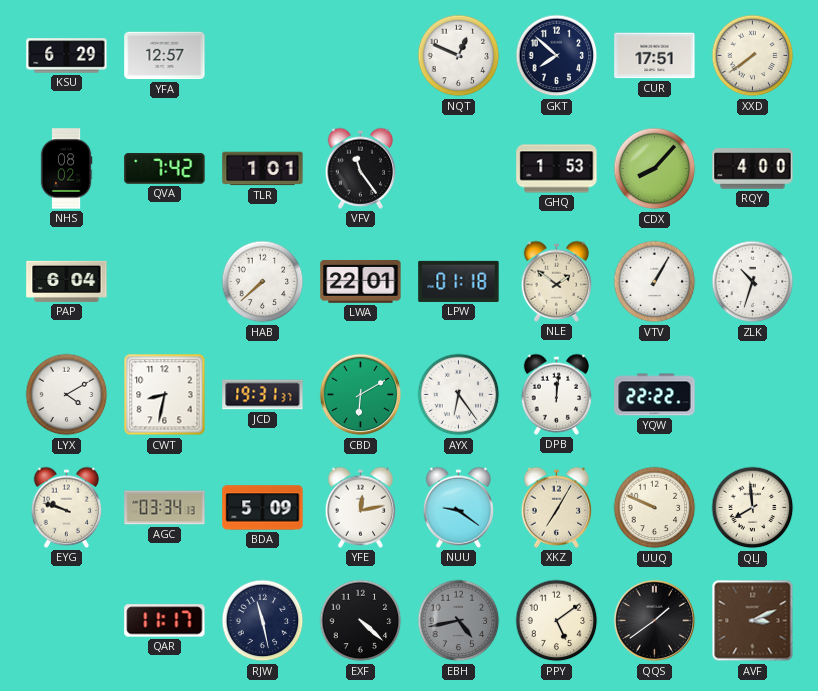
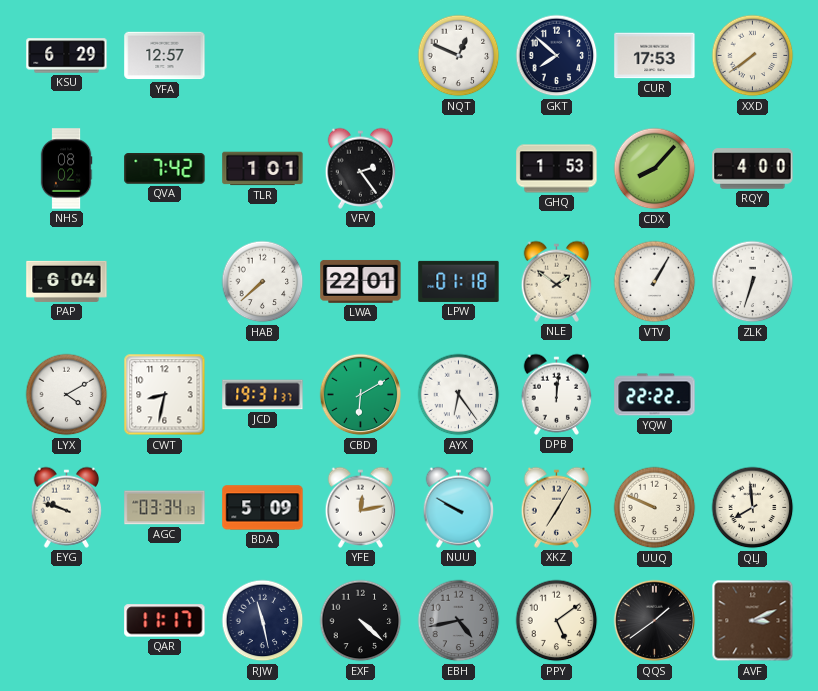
CUR: 17:51 -> 17:53 (655, 56)
VFV: 11:24 -> 2:24 (361, 168)
ZLK: 10:33 -> 6:33 (753, 282)
NUU: 9:21 -> 9:50 (459, 507)
